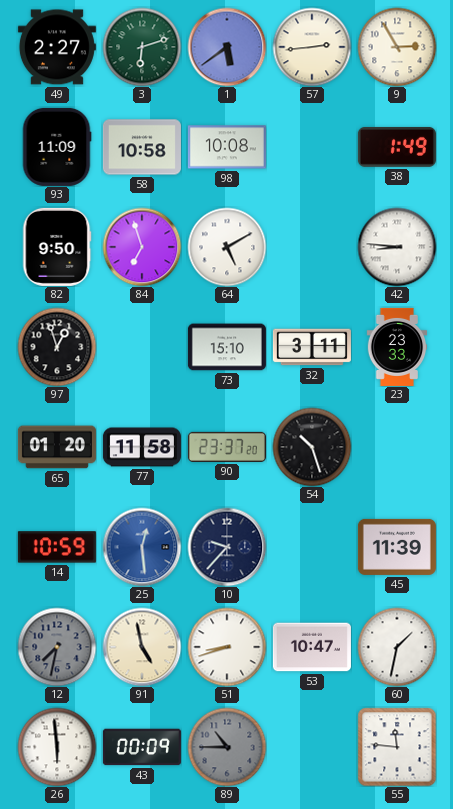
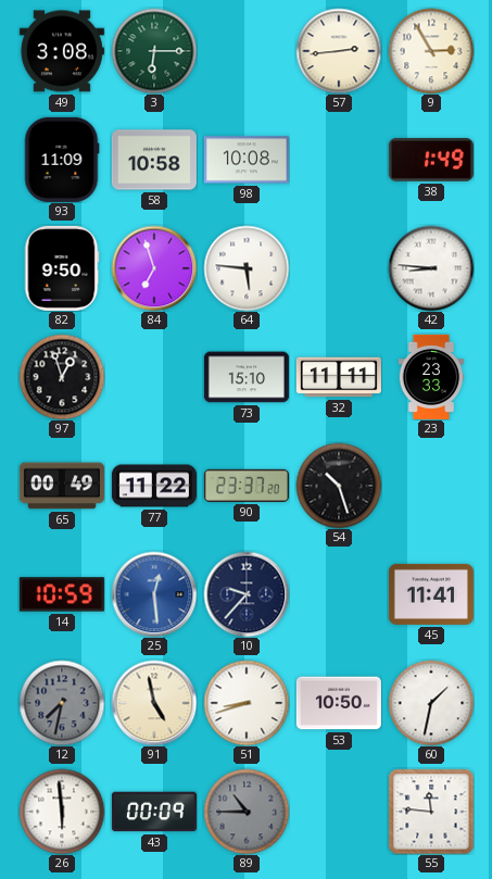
49: 2:27 -> 3:08 (62, 51)
3: 6:12 -> 6:15 (154, 51)
1: 5:39 -> none (227, 47)
64: 5:10 -> 5:46 (247, 268)
32: 3:11 -> 11:11 (339, 377)
65: 01:20 -> 00:49 (62, 486)
77: 11:58 -> 11:22 (154, 486)
45: 11:39 -> 11:41 (431, 594)
53: 10:47 -> 10:50 (339, 703)
